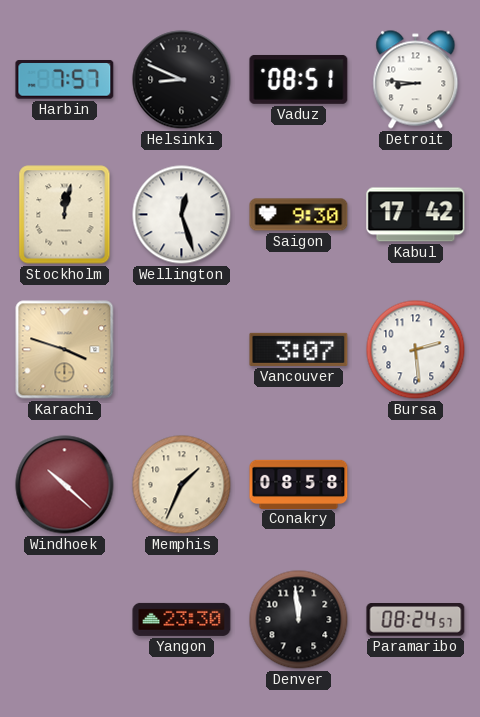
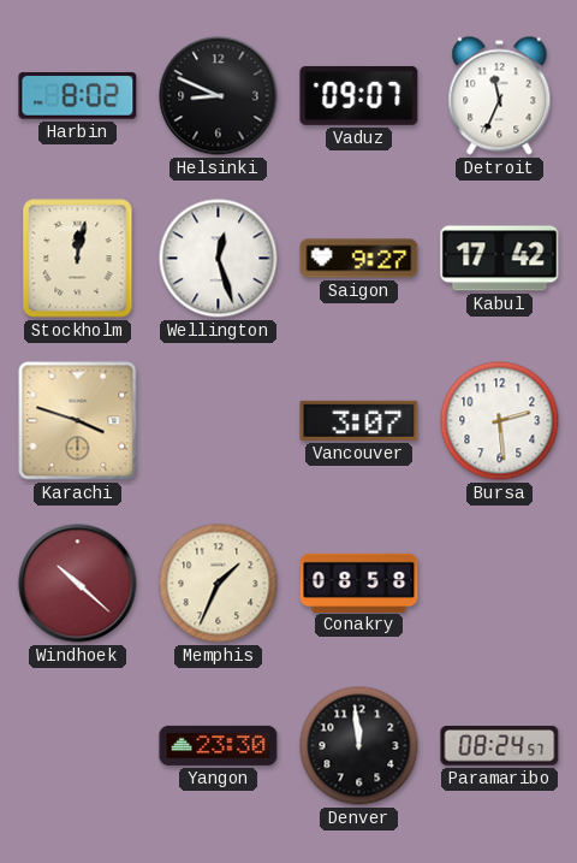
Harbin: 7:57 -> 8:02 (78, 96)
Vaduz: 08:51 -> 09:07 (359, 96)
Detroit: 8:46 -> 11:34 (500, 96)
Saigon: 9:30 -> 9:27 (359, 259)
